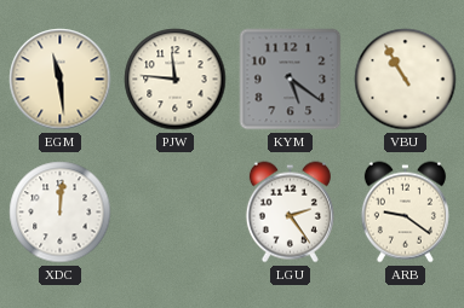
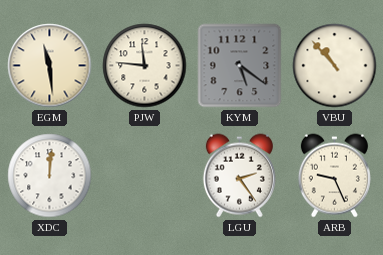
VBU: 10:55 -> 10:53 (335, 66)
ARB: 9:21 -> 9:26 (334, 176)
